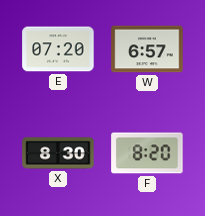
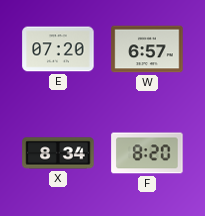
X: 8:30 -> 8:34 (58, 153)
